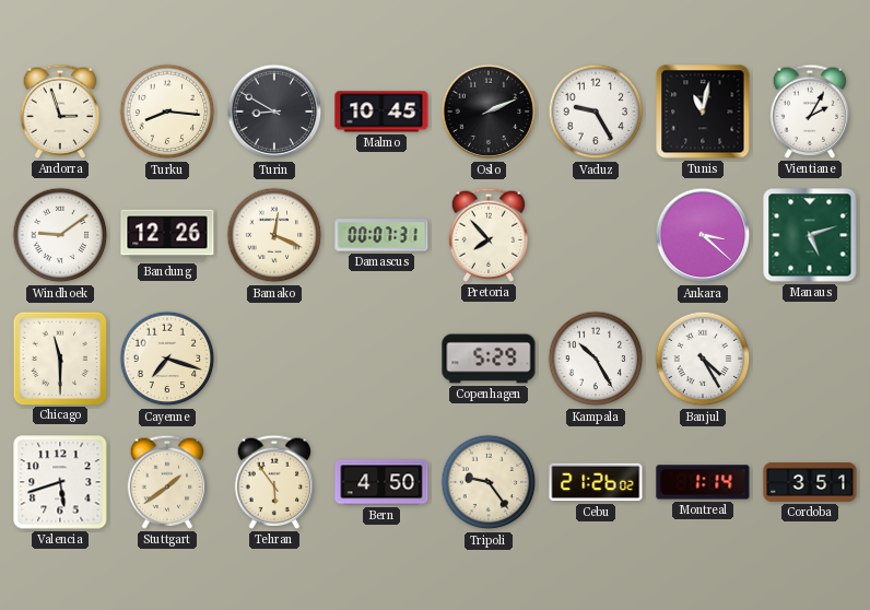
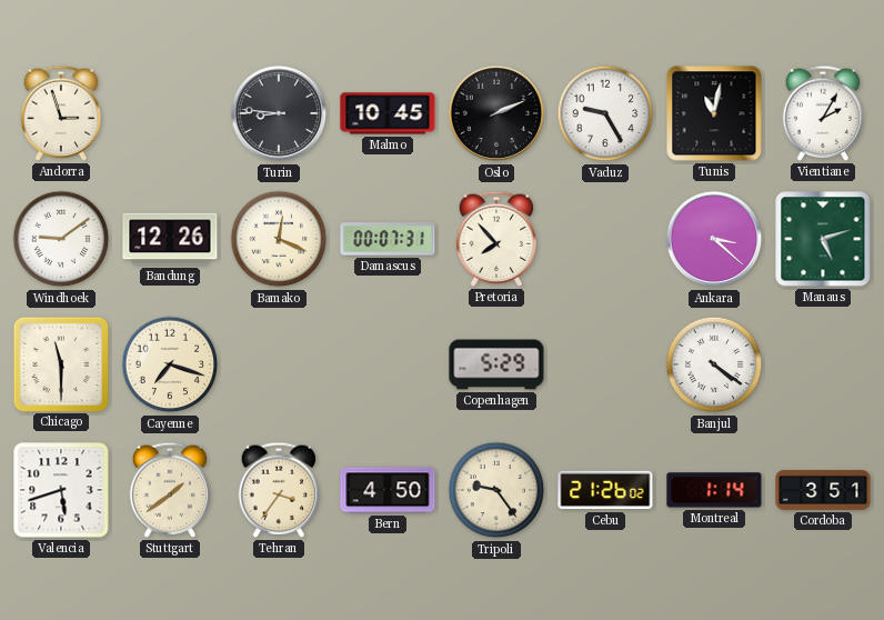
Turku: 8:16 -> none (167, 112)
Turin: 8:50 -> 8:46 (279, 113)
Kampala: 10:25 -> none (596, 359)
Banjul: 4:25 -> 4:21 (714, 364)
Tehran: 5:54 -> 3:36 (279, 490)
